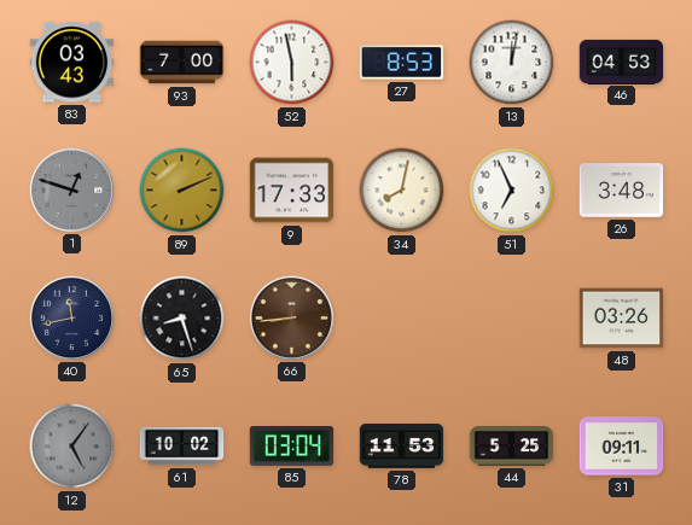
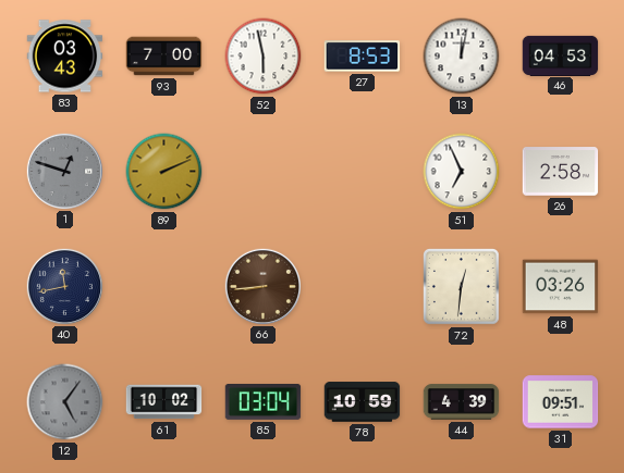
9: 17:33 -> none (292, 191)
34: 8:02 -> none (402, 191)
26: 3:48 -> 2:58 (561, 172)
65: 8:27 -> none (182, 319)
72: none -> 12:31 (461, 286)
78: 11:53 -> 10:59 (363, 402)
44: 5:25 -> 4:39 (462, 402)
31: 09:11 -> 09:51 (561, 402)
